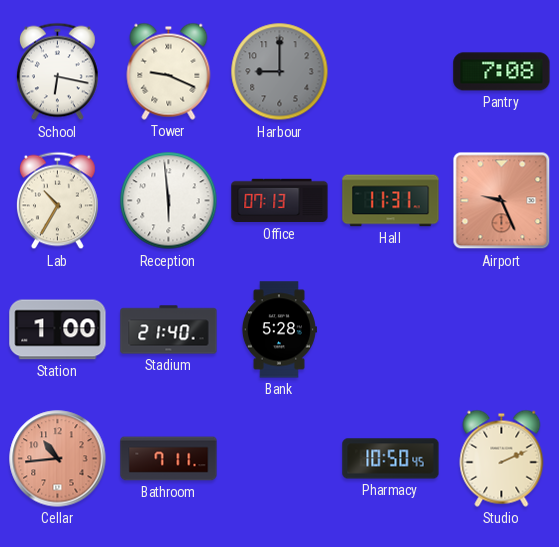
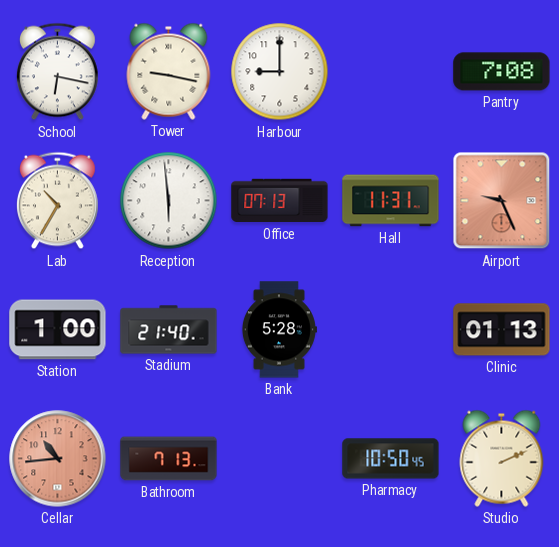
Tower: 9:19 -> 9:17 (169, 71)
Harbour dial: grey -> white (280, 72)
Clinic: none -> 01:13 (502, 330)
Bathroom: 7:11 -> 7:13 (169, 459)
